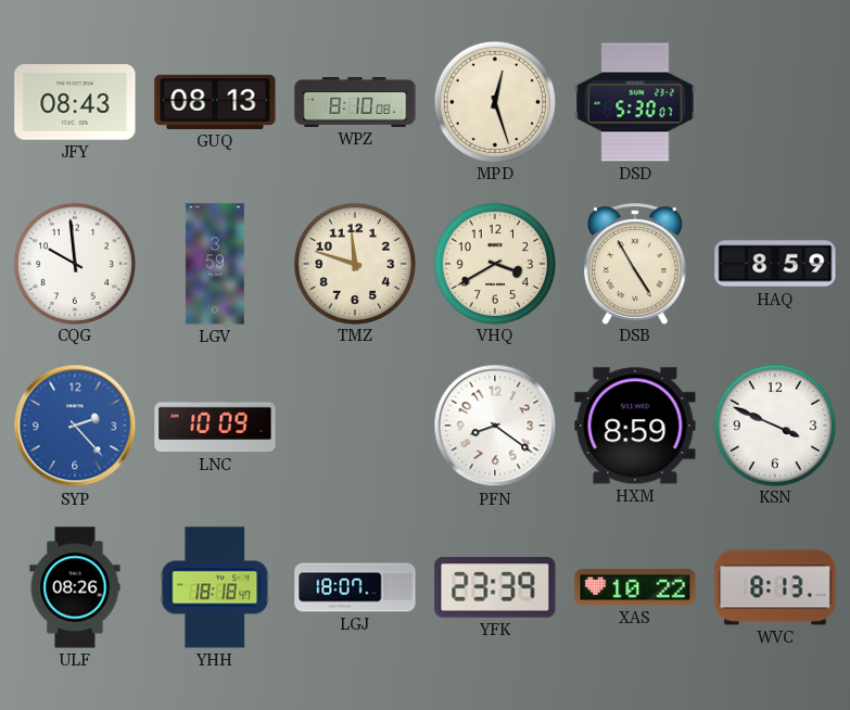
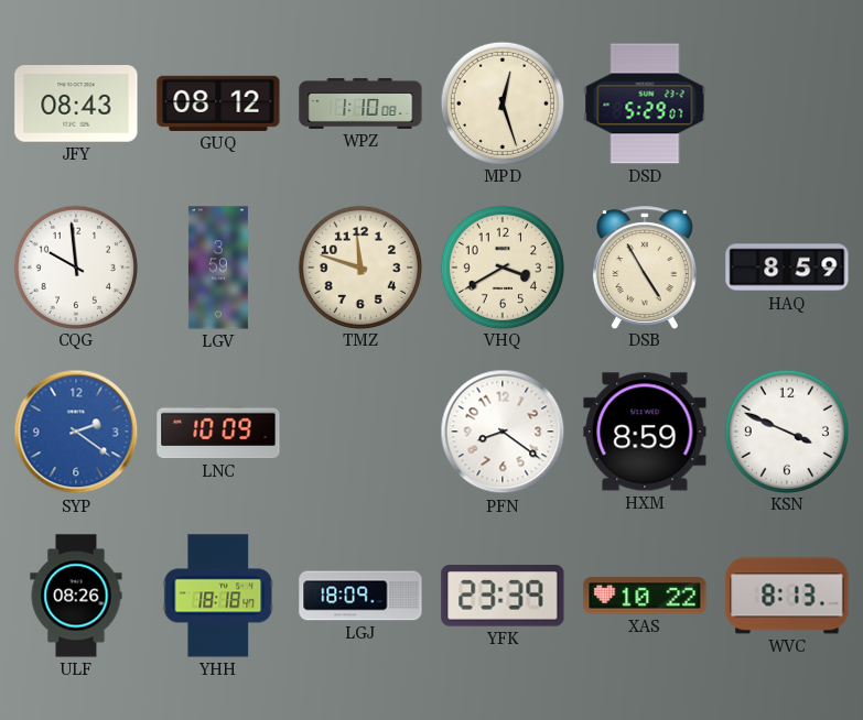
GUQ: 08:13 -> 08:12 (218, 103)
WPZ: 8:10 -> 1:10 (360, 103)
DSD: 5:30 -> 5:29 (645, 103)
SYP: 2:23 -> 2:21 (76, 432)
LGJ: 18:07 -> 18:09 (360, 596)
